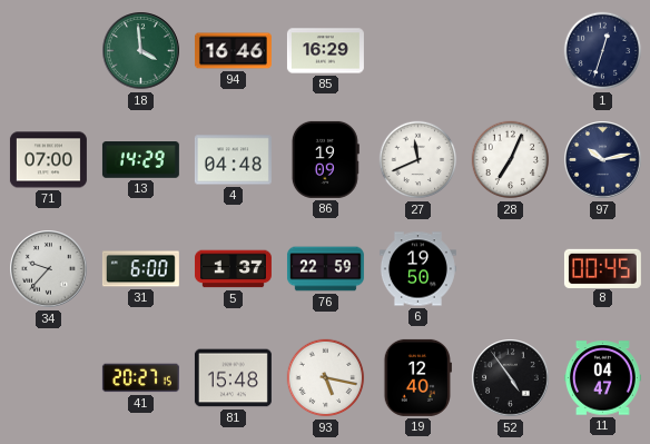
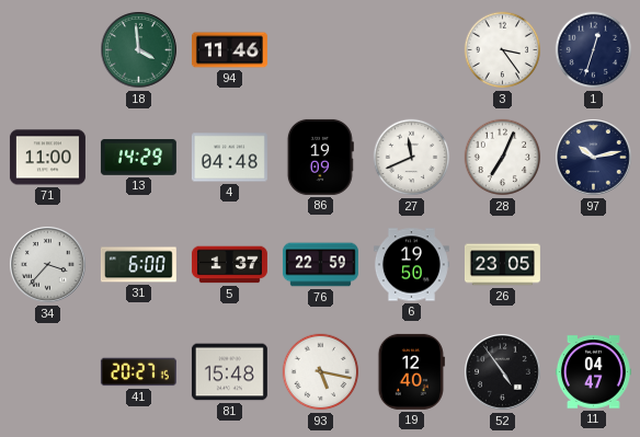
94: 16:46 -> 11:46 (229, 50)
85: 16:29 -> none (325, 51)
3: none -> 3:24 (503, 50)
71: 07:00 -> 11:00 (47, 158)
34: 9:37 -> 3:37 (48, 265)
26: none -> 23:05 (502, 265)
8: 00:45 -> none (602, 268)
